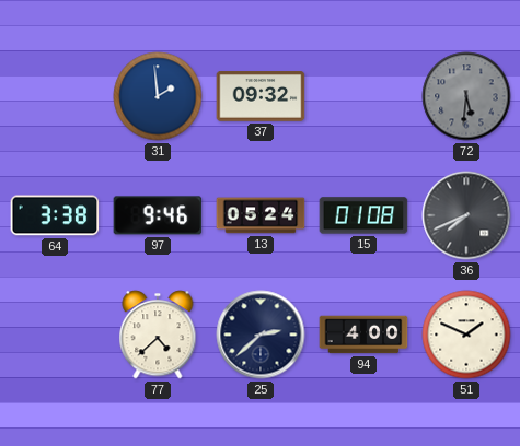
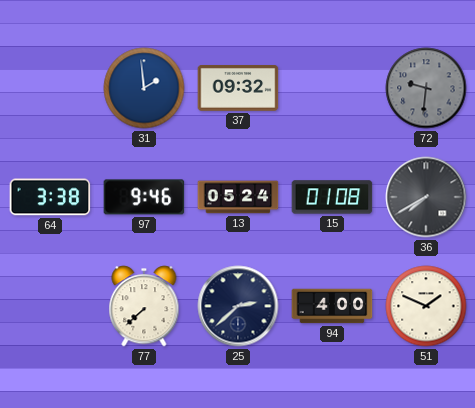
72: 5:31 -> 9:31 (426, 88)
36: 7:41 -> 7:40 (426, 197)
77: 4:38 -> 7:38 (144, 306)
